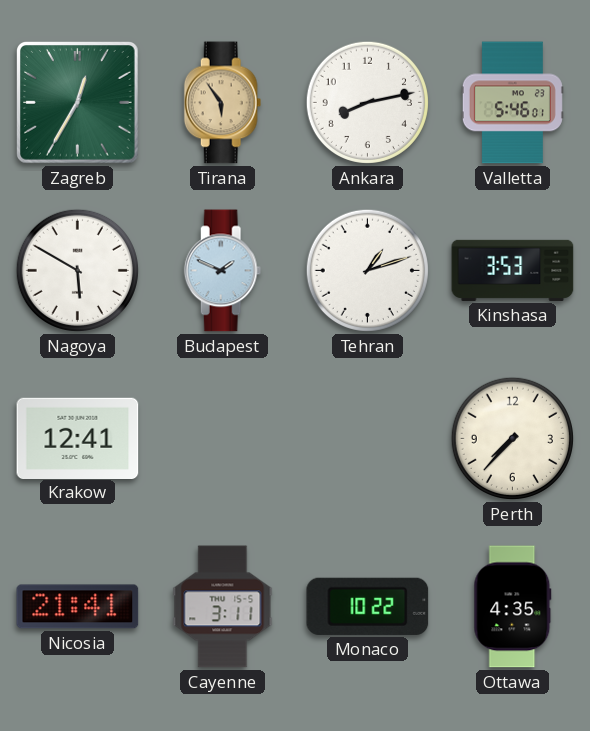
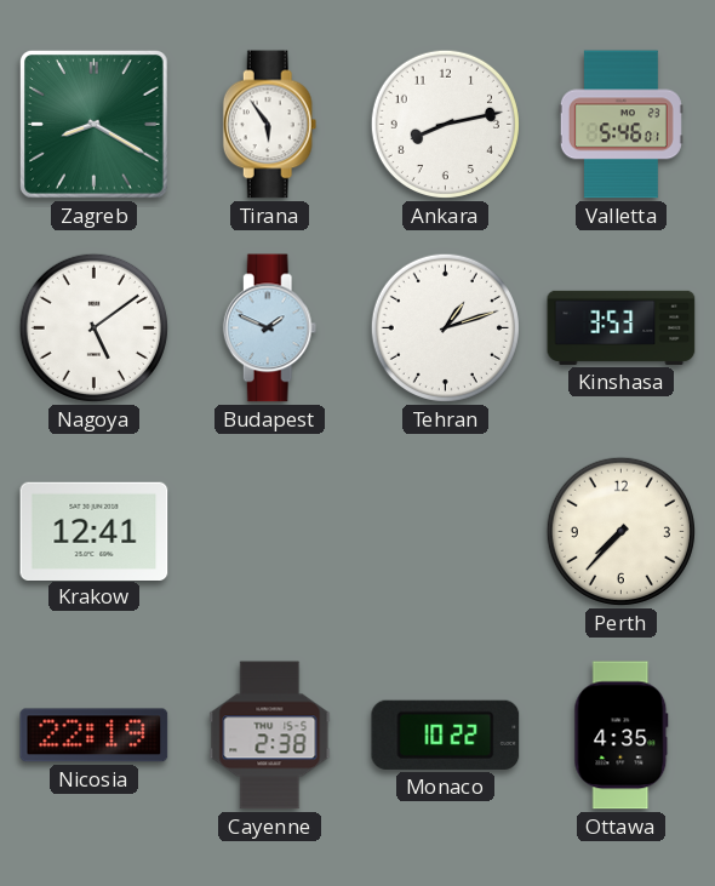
Zagreb: 12:35 -> 8:20 (95, 125)
Tirana dial: champagne -> white (270, 125)
Nagoya: 5:50 -> 5:09 (93, 327)
Nicosia: 21:41 -> 22:19 (95, 736)
Cayenne: 3:11 -> 2:38 (270, 736)
